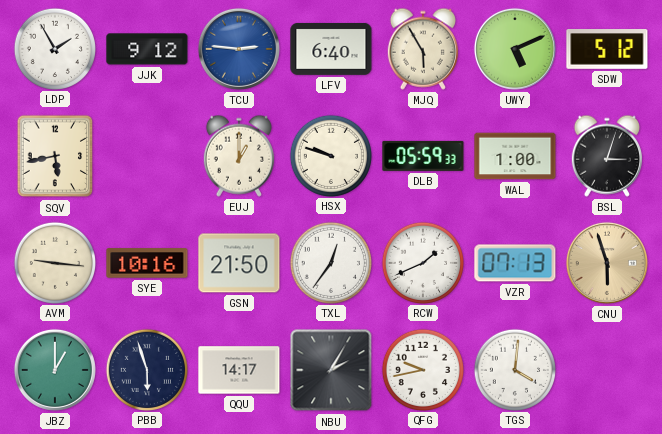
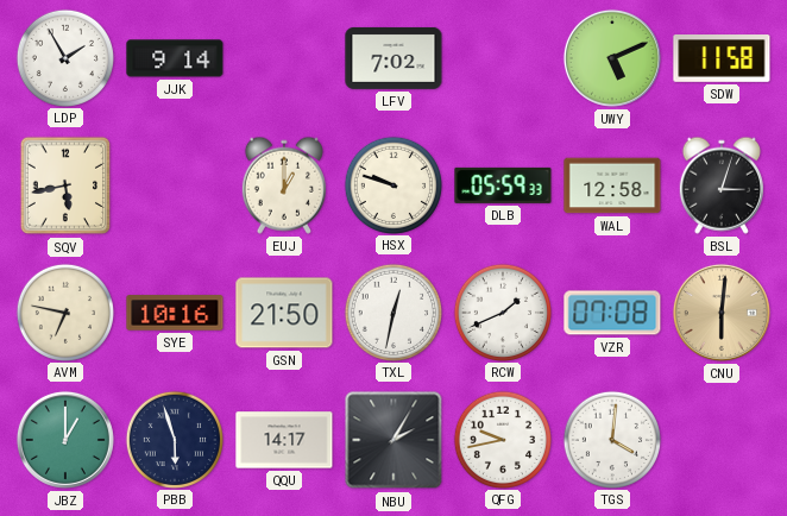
JJK: 9:12 -> 9:14 (175, 58)
TCU: 2:46 -> none (239, 49)
LFV: 6:40 -> 7:02 (393, 58)
MJQ: 5:55 -> none (423, 49)
SDW: 5:12 -> 11:58 (722, 59)
WAL: 1:00 -> 12:58 (612, 185)
AVM: 9:16 -> 6:47 (64, 312)
TXL: 12:36 -> 12:32 (392, 312)
VZR: 07:13 -> 07:08 (612, 313)
CNU: 5:57 -> 6:01 (722, 313)
